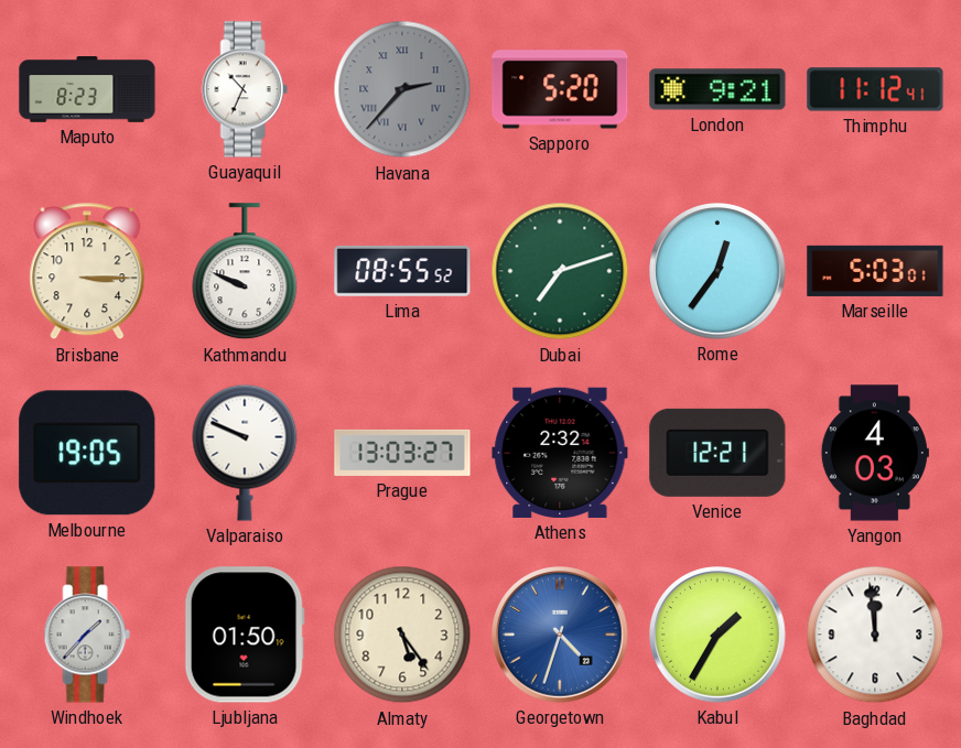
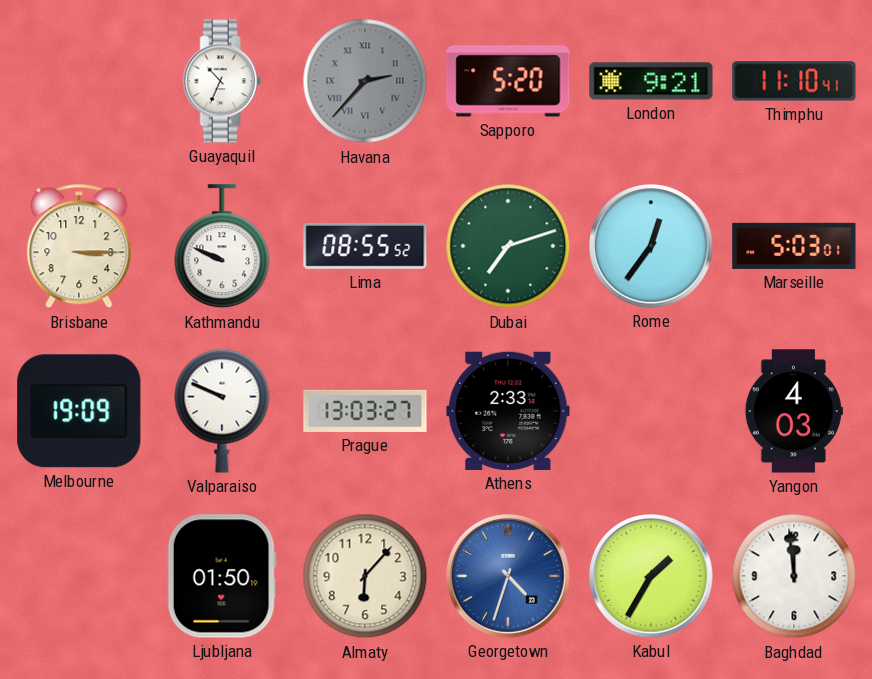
Maputo: 8:23 -> none (87, 89)
Thimphu: 11:12 -> 11:10 (794, 81)
Melbourne: 19:05 -> 19:09 (79, 411)
Athens: 2:32 -> 2:33 (508, 411)
Venice: 12:21 -> none (717, 453)
Windhoek: 1:37 -> none (87, 635)
Almaty: 5:24 -> 6:07 (365, 576)
